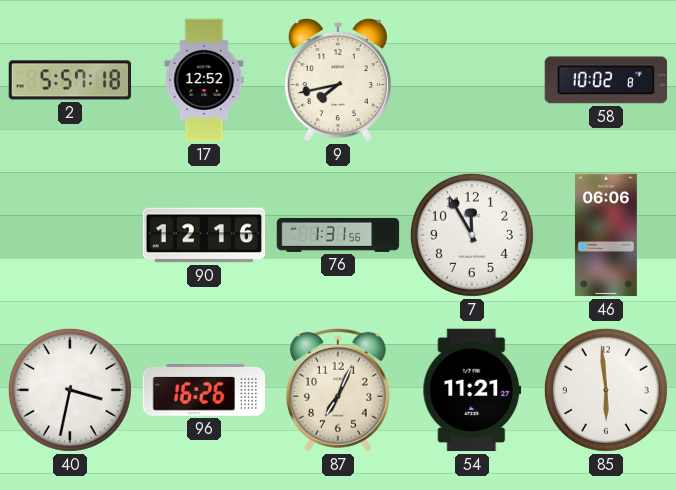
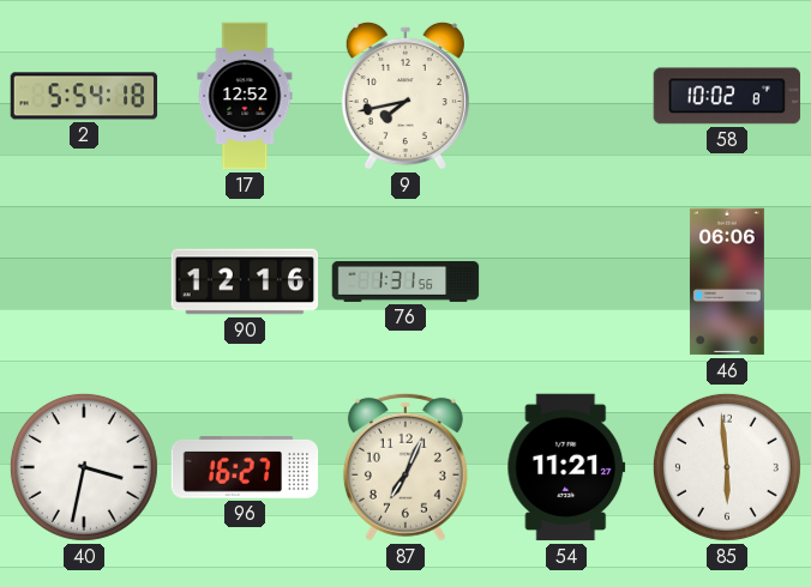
2: 5:57 -> 5:54 (84, 96)
7: 11:55 -> none (472, 235)
96: 16:26 -> 16:27 (245, 467)
